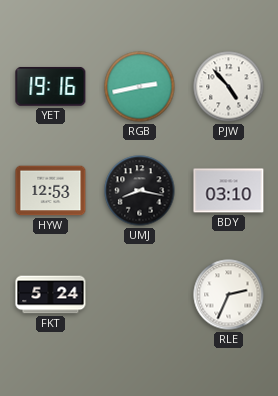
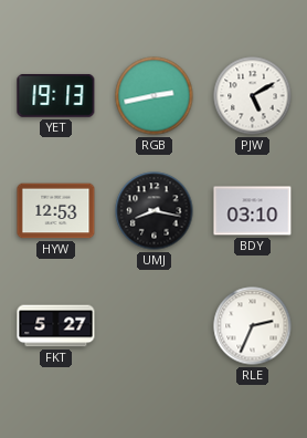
YET: 19:16 -> 19:13 (56, 95)
PJW: 4:53 -> 5:10 (253, 96)
FKT: 5:24 -> 5:27 (56, 326)
